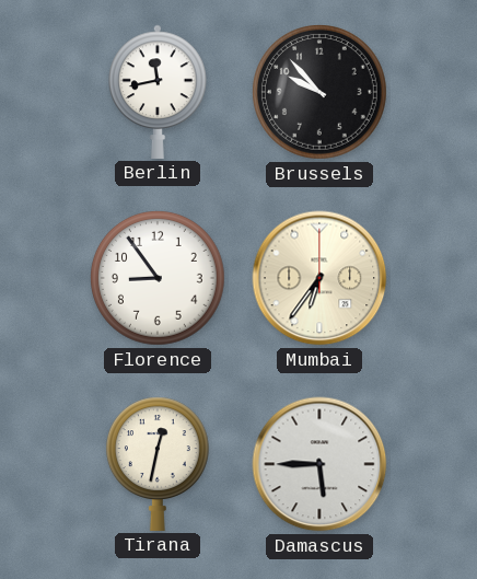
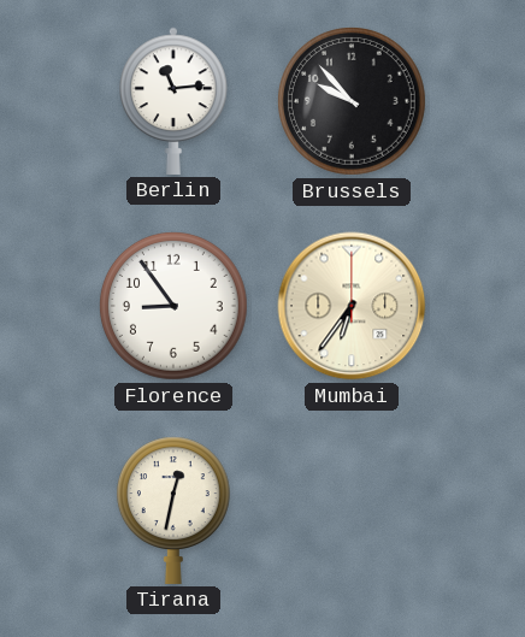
Berlin: 11:43 -> 11:14 (173, 101)
Damascus: 5:45 -> none (319, 464)
